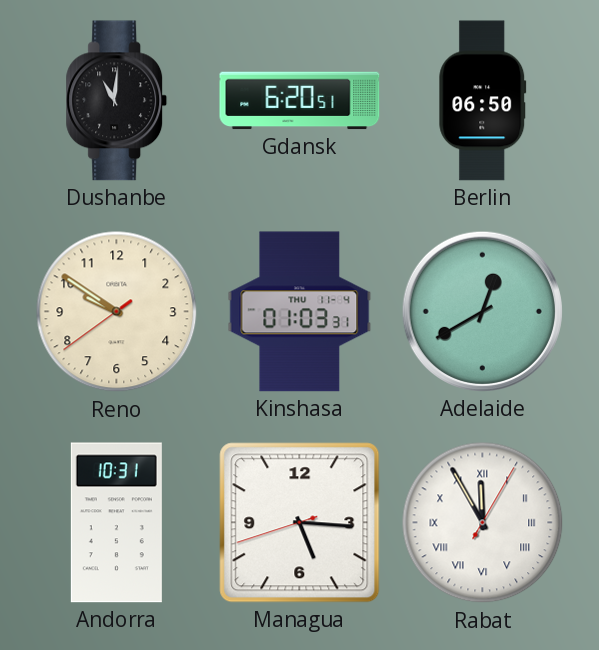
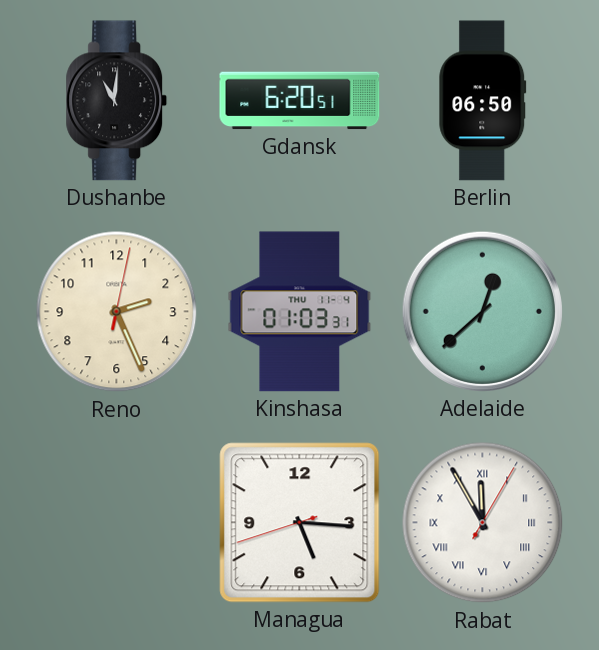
Reno: 9:50 -> 2:26 (117, 312)
Adelaide: 12:40 -> 12:38 (482, 311)
Andorra: 10:31 -> none (116, 523)
